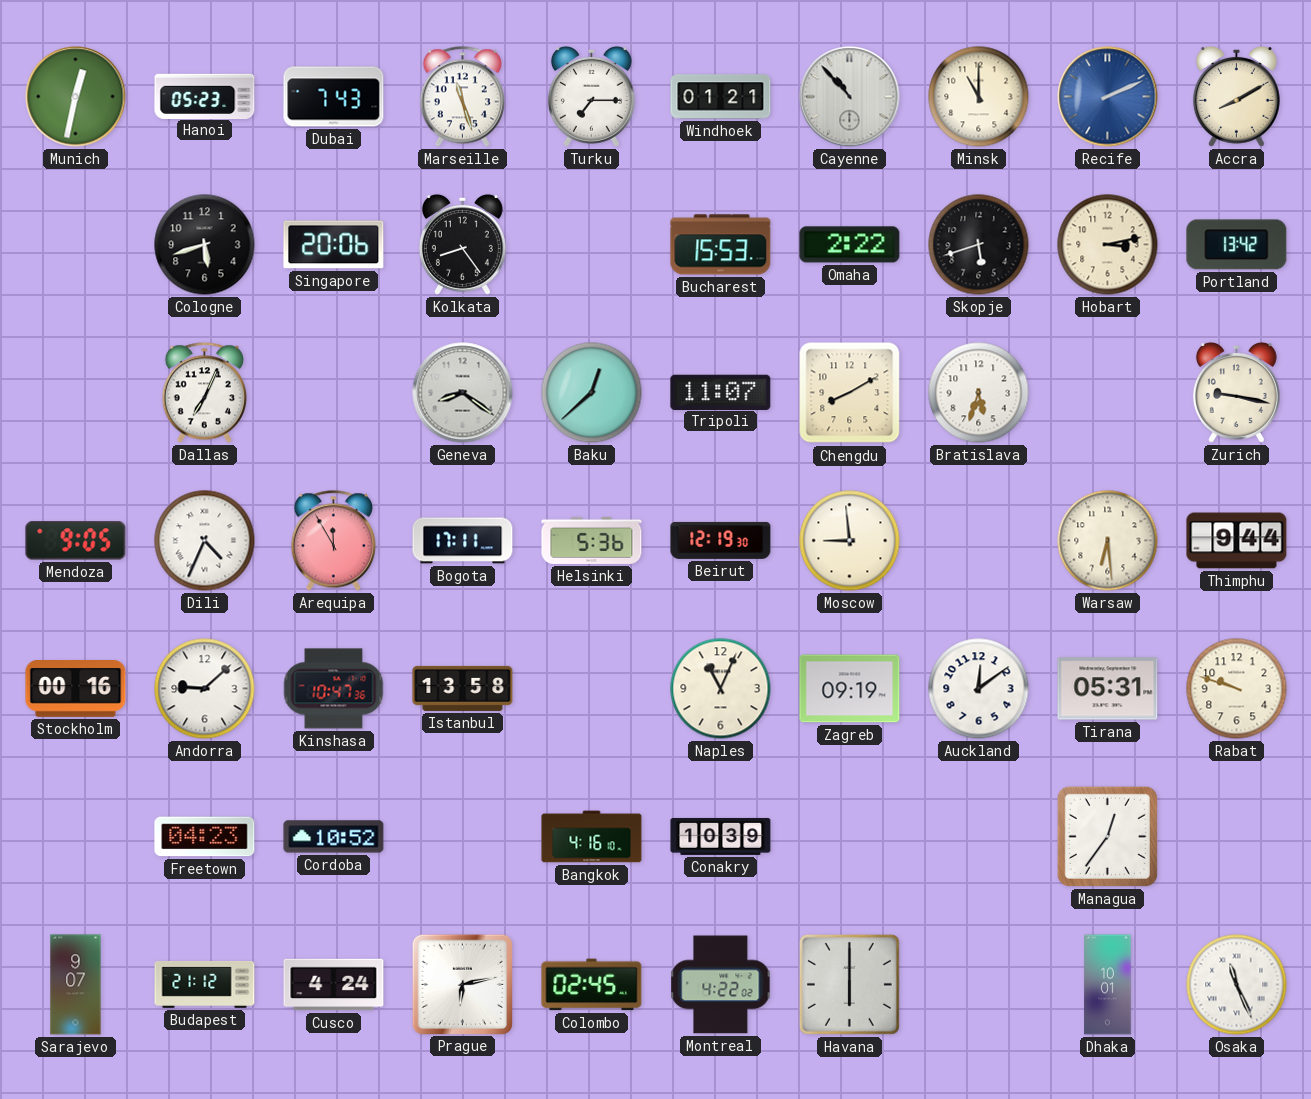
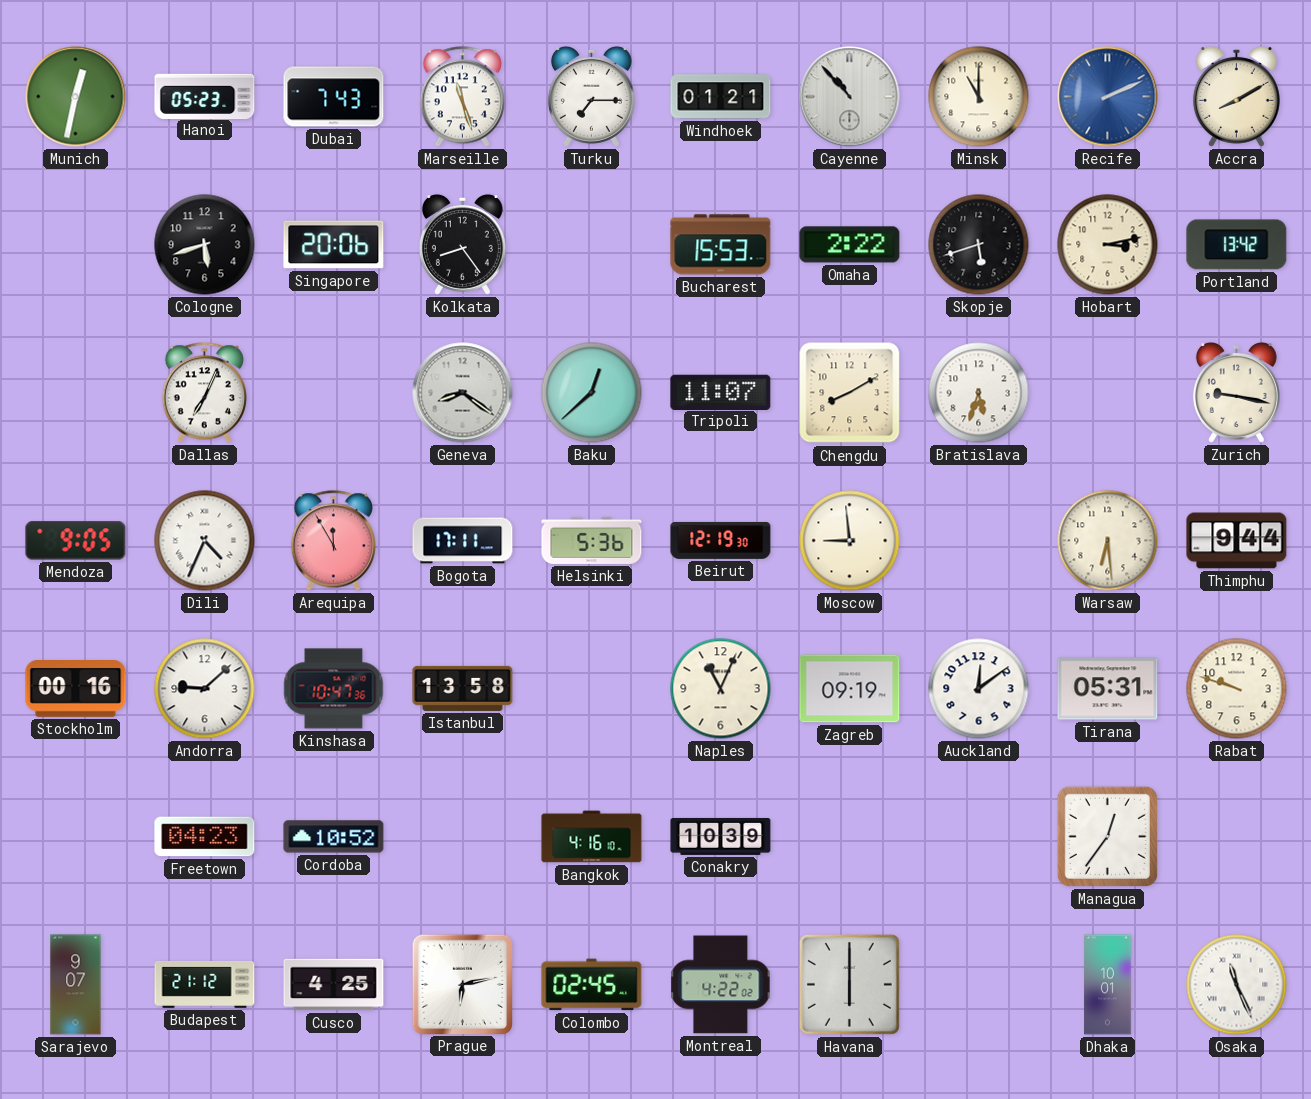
Cusco: 4:24 -> 4:25 (334, 985)
